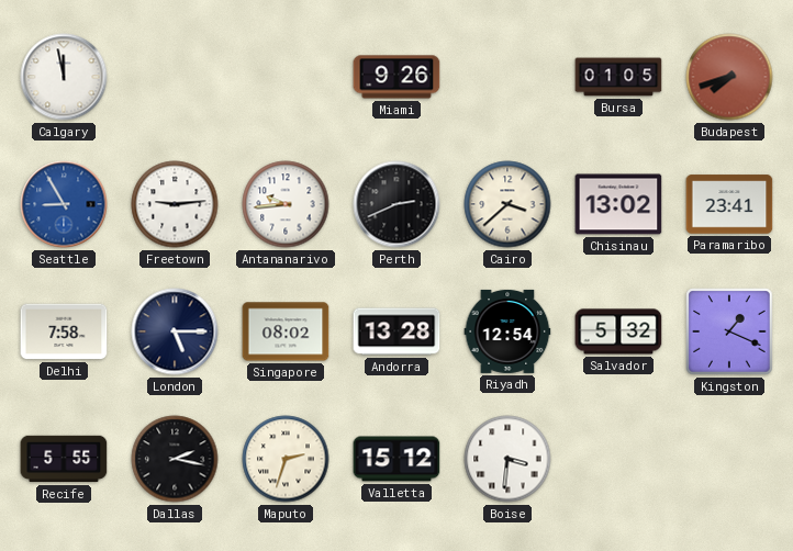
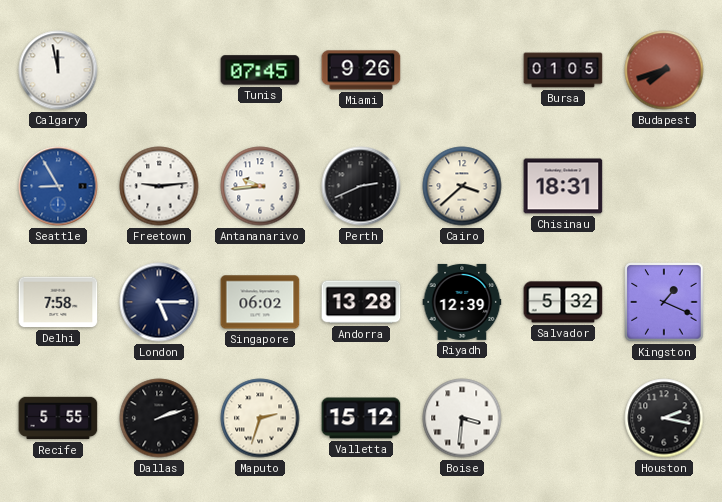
Tunis: none -> 07:45 (260, 70)
Chisinau: 13:02 -> 18:31 (563, 186)
Paramaribo: 23:41 -> none (729, 204)
Singapore: 08:02 -> 06:02 (260, 302)
Riyadh: 12:54 -> 12:39 (462, 302)
Dallas: 2:17 -> 2:12 (159, 418)
Houston: none -> 2:17 (664, 418)
